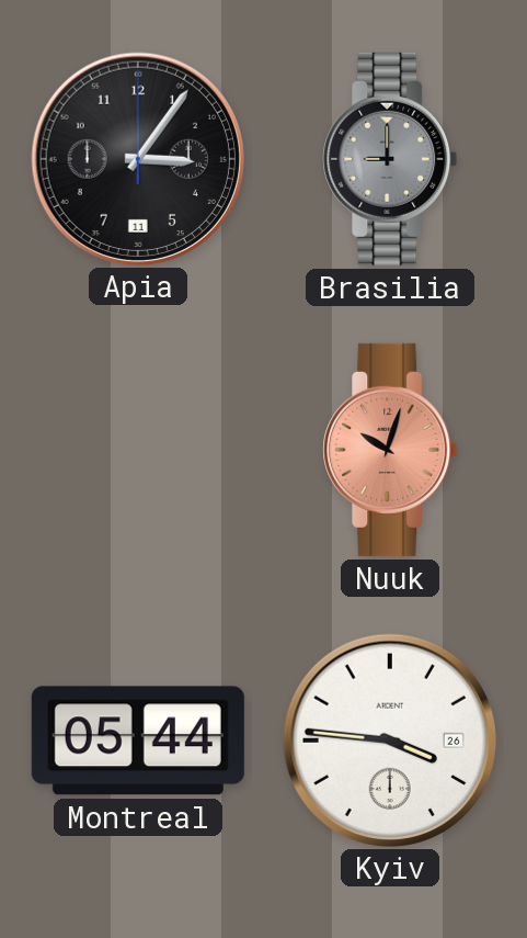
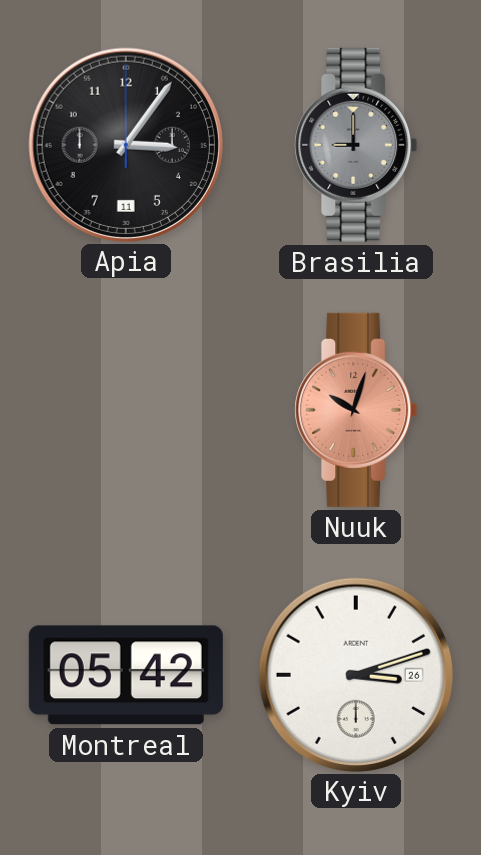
Montreal: 05:44 -> 05:42 (126, 675)
Kyiv: 3:46 -> 3:12 (355, 674)
